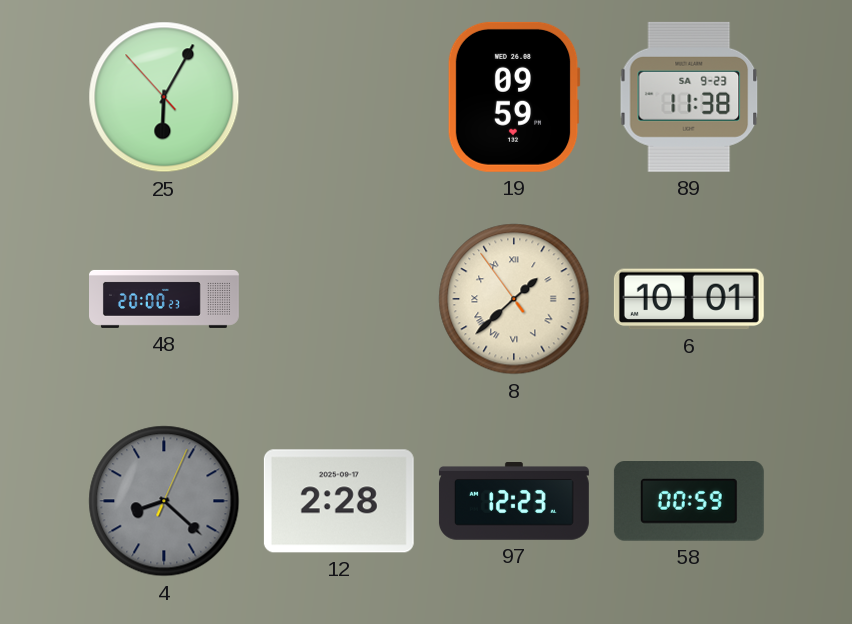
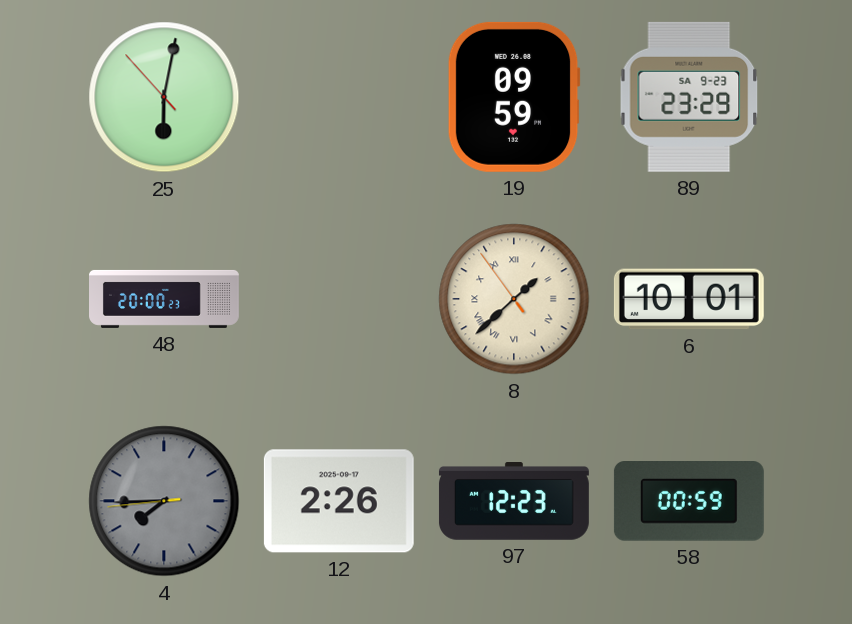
25: 6:04 -> 6:01 (164, 97)
89: 11:38 -> 23:29 (689, 97)
4: 8:22 -> 7:44 (164, 501)
12: 2:28 -> 2:26 (339, 501)
